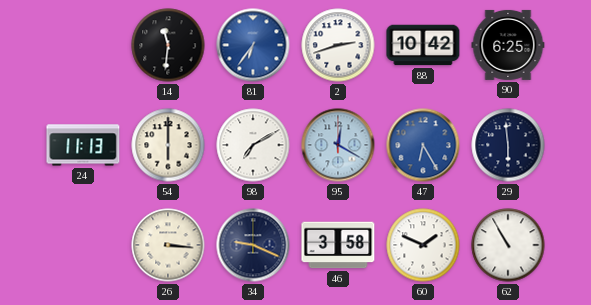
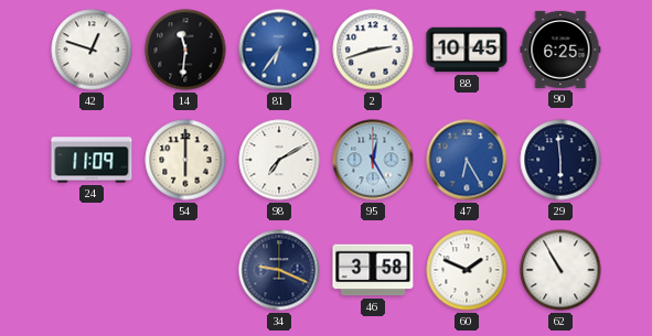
42: none -> 12:48 (92, 50)
88: 10:42 -> 10:45 (467, 50)
24: 11:13 -> 11:09 (92, 160)
95: 12:20 -> 12:25 (373, 160)
26: 3:16 -> none (168, 245)
